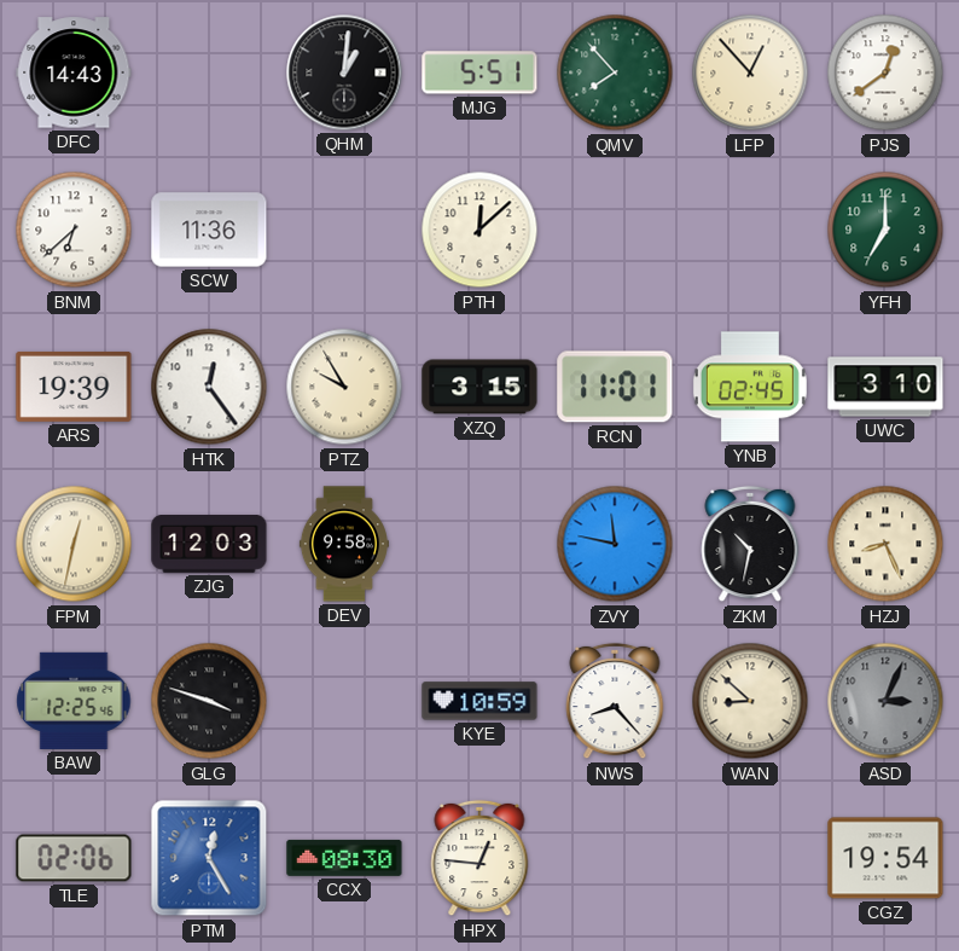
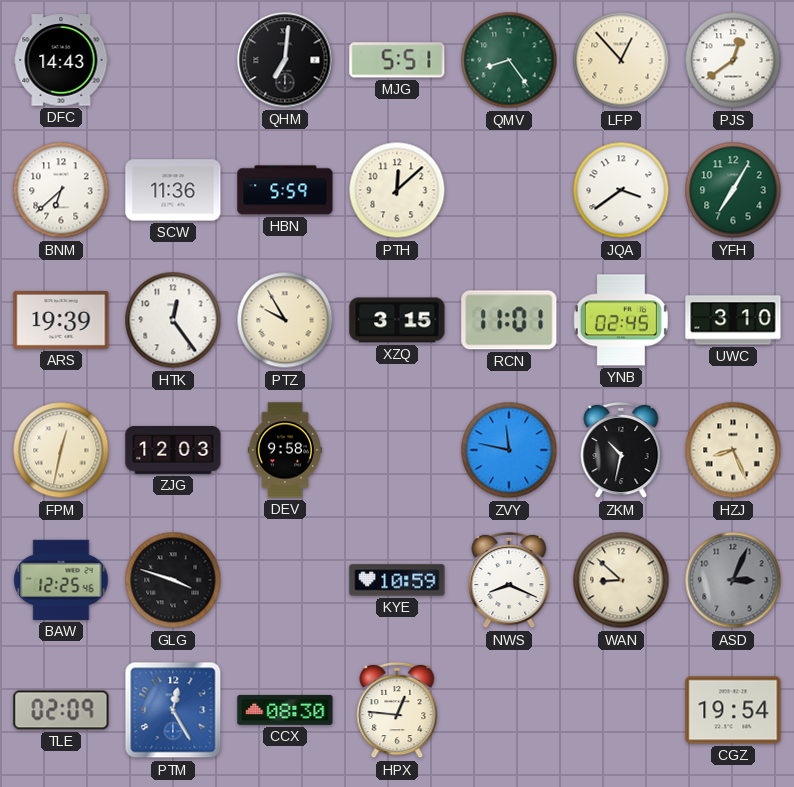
QHM: 1:01 -> 7:01 (285, 60)
QMV: 7:53 -> 8:24 (509, 60)
HBN: none -> 5:59 (285, 190)
JQA: none -> 3:39 (621, 190)
YFH: 7:00 -> 7:05 (733, 190)
NWS: 8:23 -> 8:19 (509, 580)
TLE: 02:06 -> 02:09 (61, 710)
